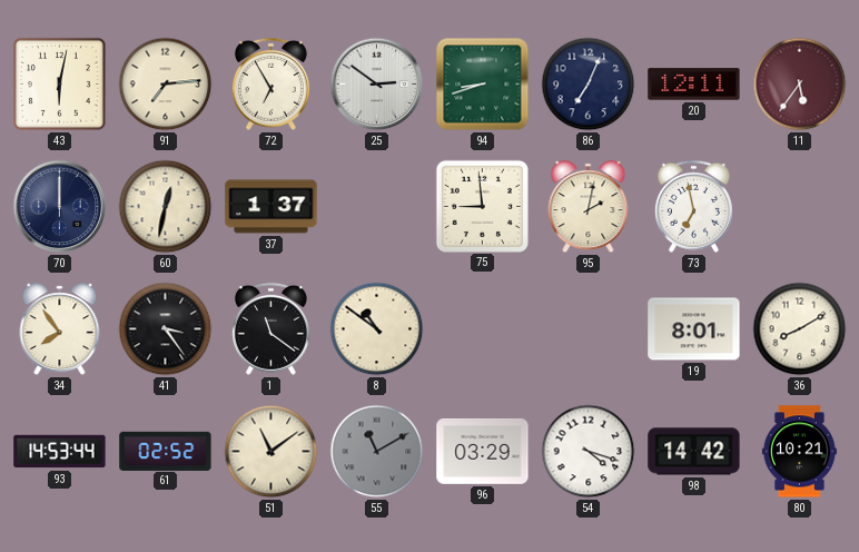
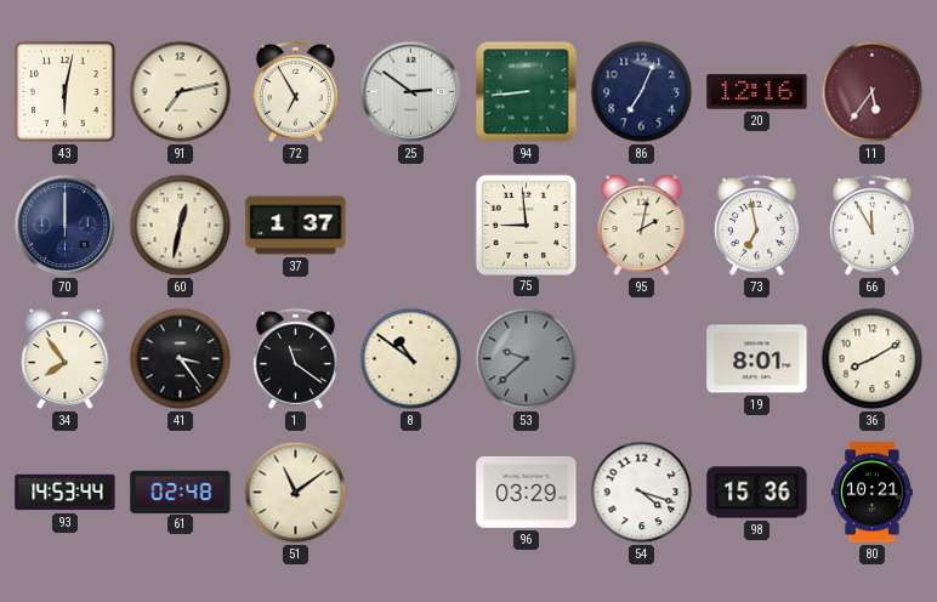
91: 7:14 -> 7:13 (181, 92)
94: 8:42 -> 8:44 (527, 92)
20: 12:11 -> 12:16 (757, 92)
66: none -> 11:55 (871, 225)
53: none -> 9:38 (527, 359)
61: 02:52 -> 02:48 (181, 492)
55: 11:10 -> none (377, 452)
98: 14:42 -> 15:36 (757, 493)
